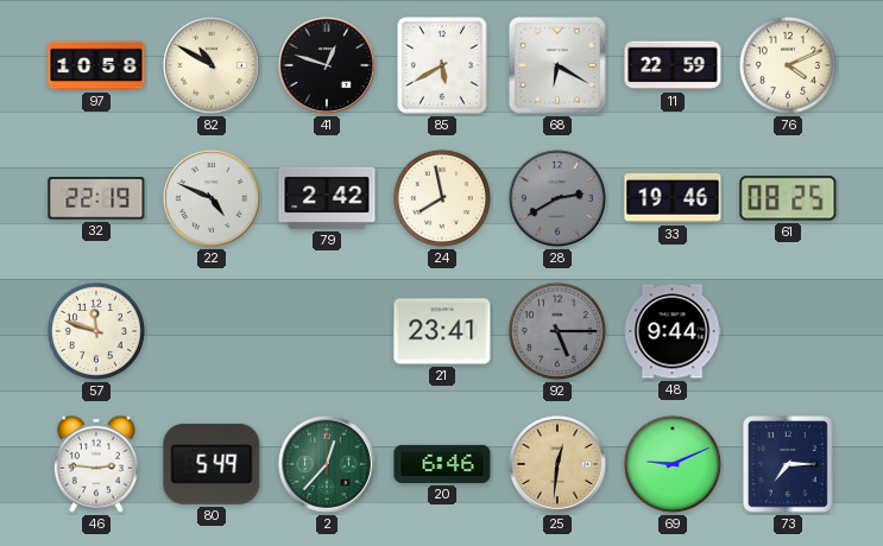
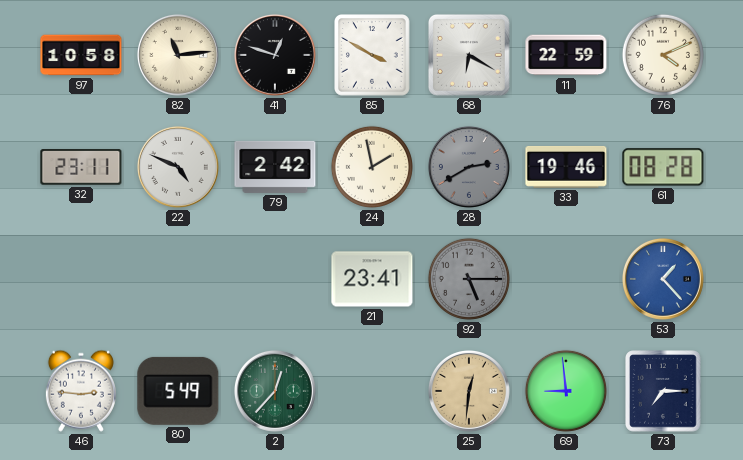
82: 10:50 -> 11:14 (178, 55)
85: 5:40 -> 3:50 (373, 56)
32: 22:19 -> 23:11 (81, 167)
24: 7:58 -> 1:58 (372, 167)
61: 08:25 -> 08:28 (663, 167)
57: 11:48 -> none (96, 331)
48: 9:44 -> none (673, 331)
53: none -> 1:23 (663, 279)
20: 6:46 -> none (442, 464)
69: 9:11 -> 8:59 (566, 391)
